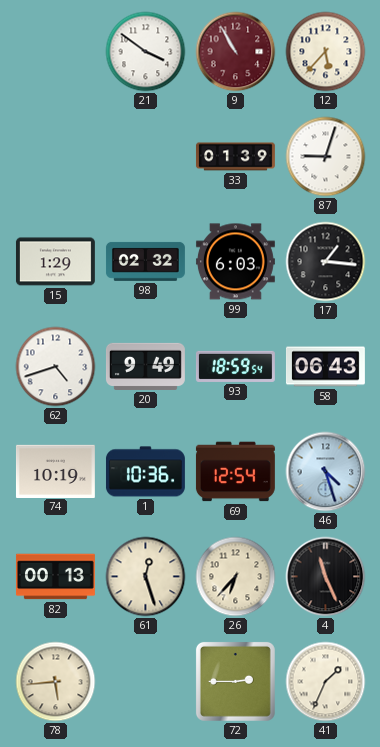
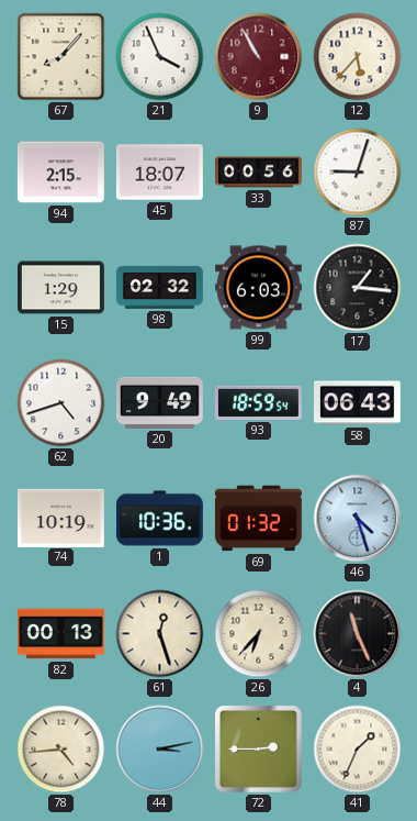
67: none -> 8:07 (61, 57)
21: 3:51 -> 3:56 (160, 57)
94: none -> 2:15 (60, 173)
45: none -> 18:07 (159, 173)
33: 01:39 -> 00:56 (258, 173)
69: 12:54 -> 01:32 (258, 519)
78: 5:44 -> 4:44 (61, 750)
44: none -> 3:13 (160, 750)
